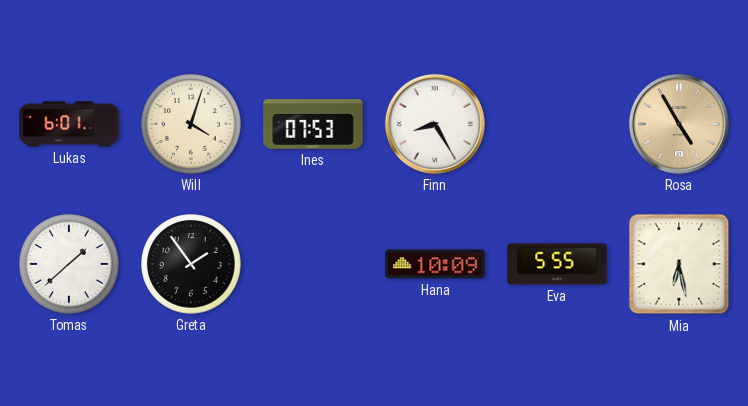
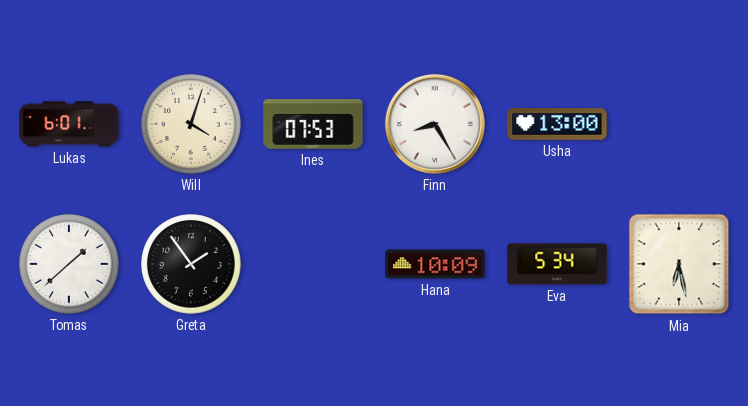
Usha: none -> 13:00 (557, 124)
Rosa: 4:55 -> none (679, 124)
Eva: 5:55 -> 5:34 (557, 264)
